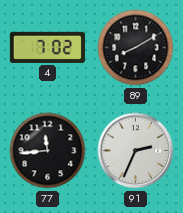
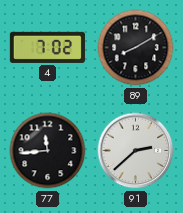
91: 2:34 -> 2:38 (136, 151)
